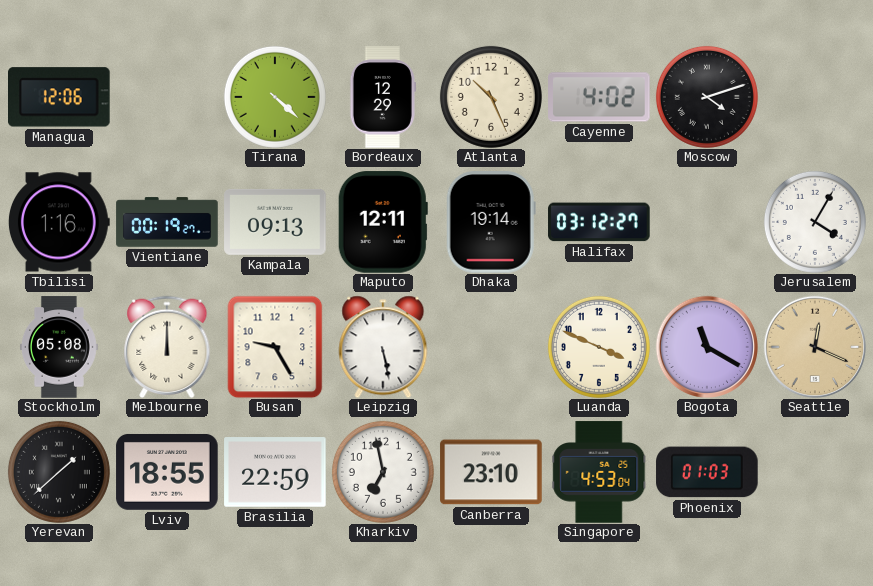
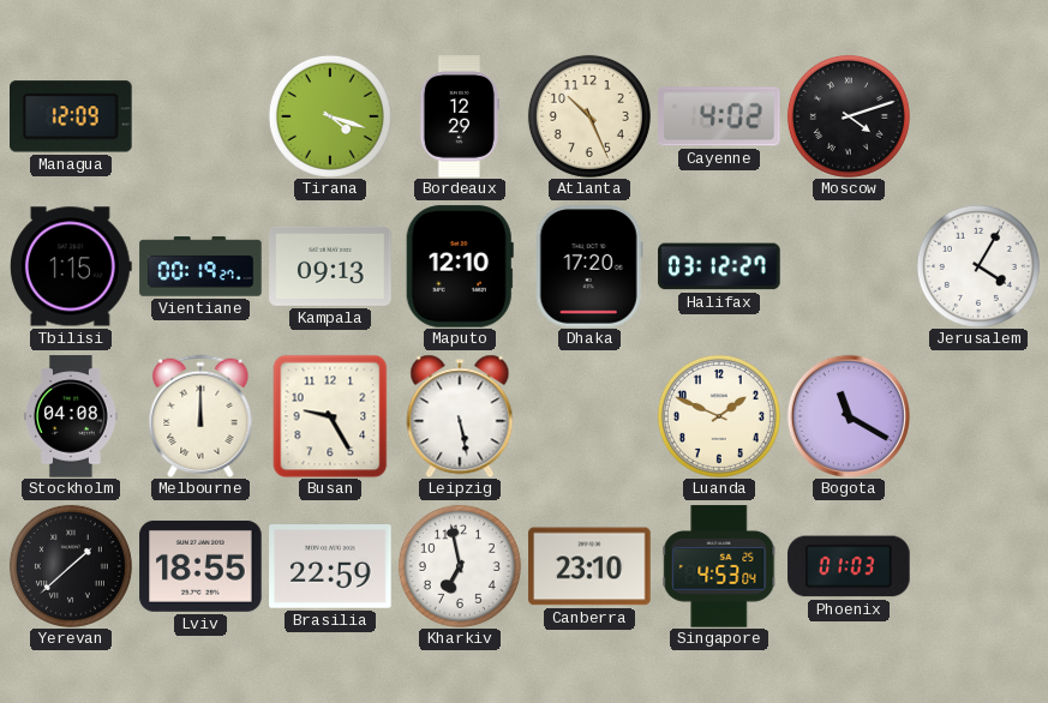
Managua: 12:06 -> 12:09 (72, 116)
Tirana: 4:22 -> 4:18 (330, 116)
Tbilisi: 1:16 -> 1:15 (71, 266)
Maputo: 12:11 -> 12:10 (460, 266)
Dhaka: 19:14 -> 17:20 (589, 266)
Stockholm: 05:08 -> 04:08 (71, 416)
Luanda: 3:49 -> 1:49 (719, 416)
Seattle: 12:19 -> none (814, 346)
